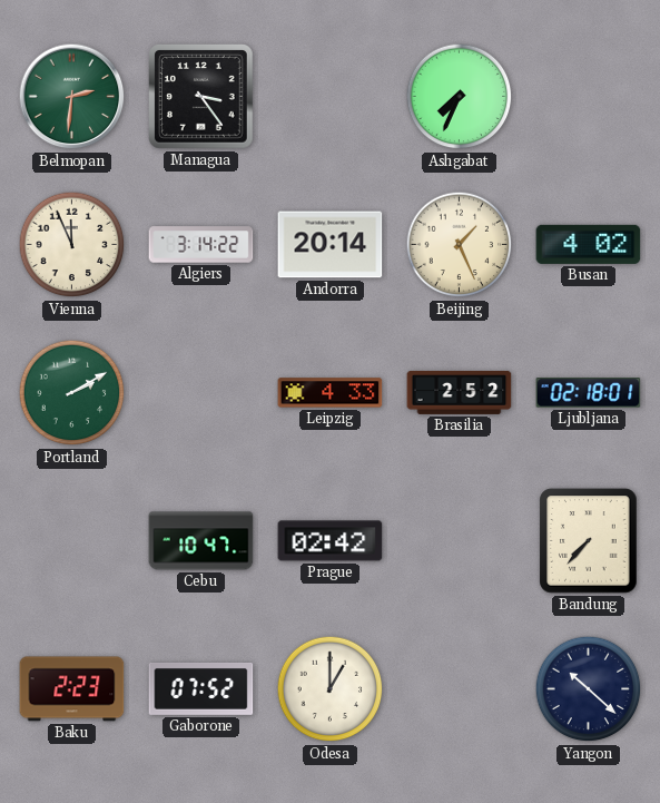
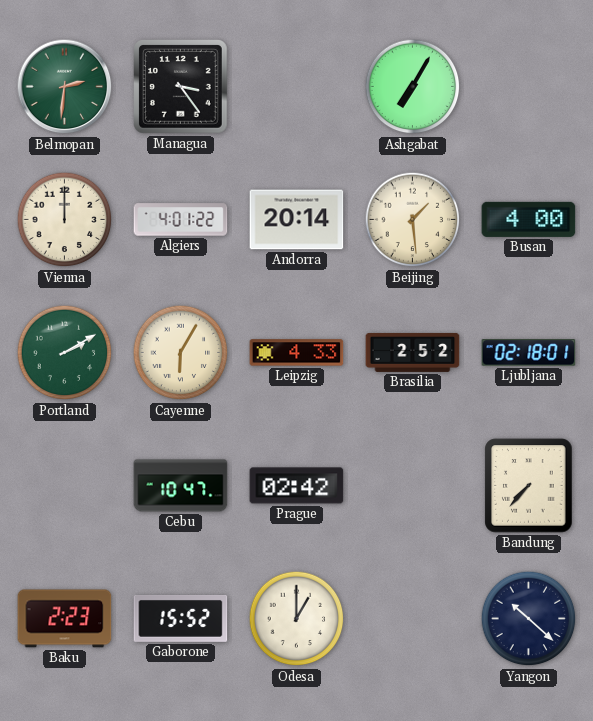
Ashgabat: 7:34 -> 7:05 (413, 87)
Vienna: 11:56 -> 12:00 (65, 220)
Algiers: 3:14 -> 4:01 (181, 220)
Beijing: 1:26 -> 1:29 (413, 220)
Busan: 4:02 -> 4:00 (529, 219)
Cayenne: none -> 6:05 (181, 353)
Gaborone: 07:52 -> 15:52 (181, 618)
